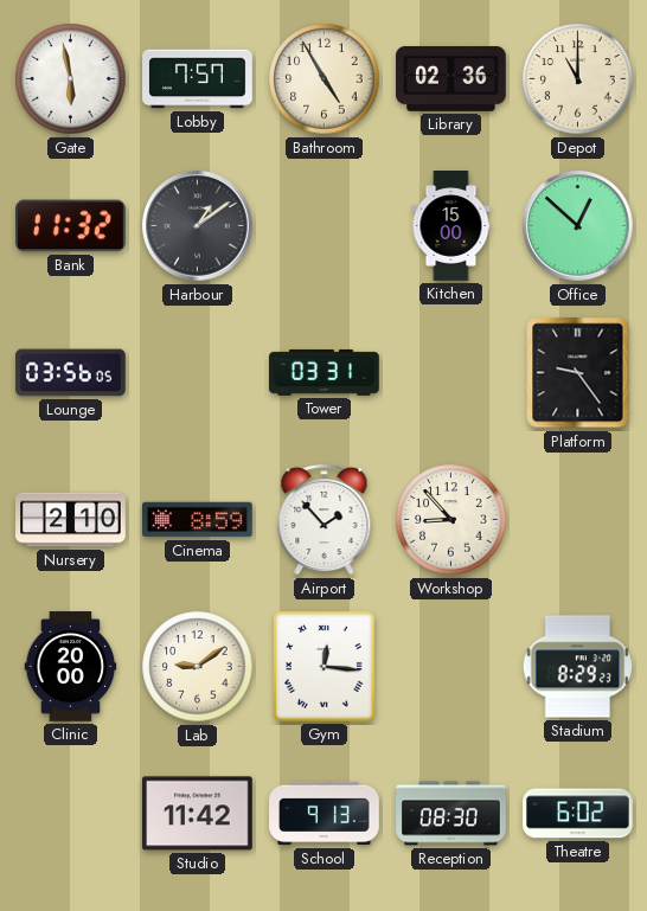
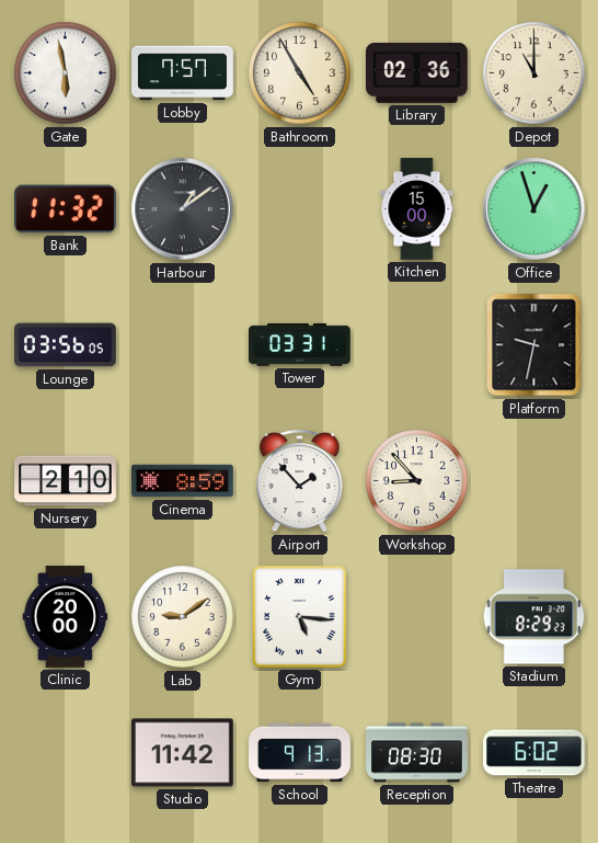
Office: 12:52 -> 12:57 (534, 209)
Platform: 9:24 -> 9:32 (534, 345)
Gym: 12:16 -> 5:16 (300, 617)
